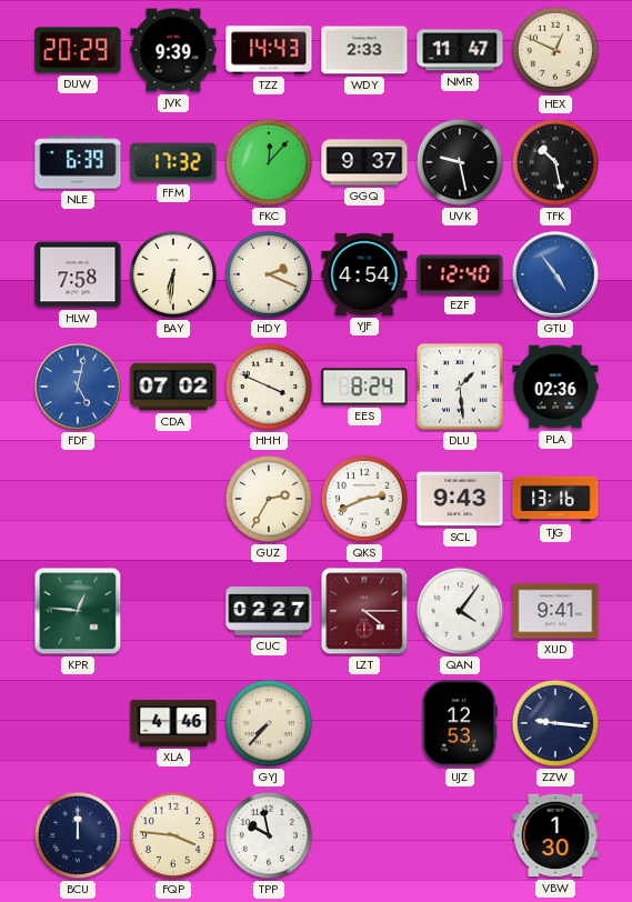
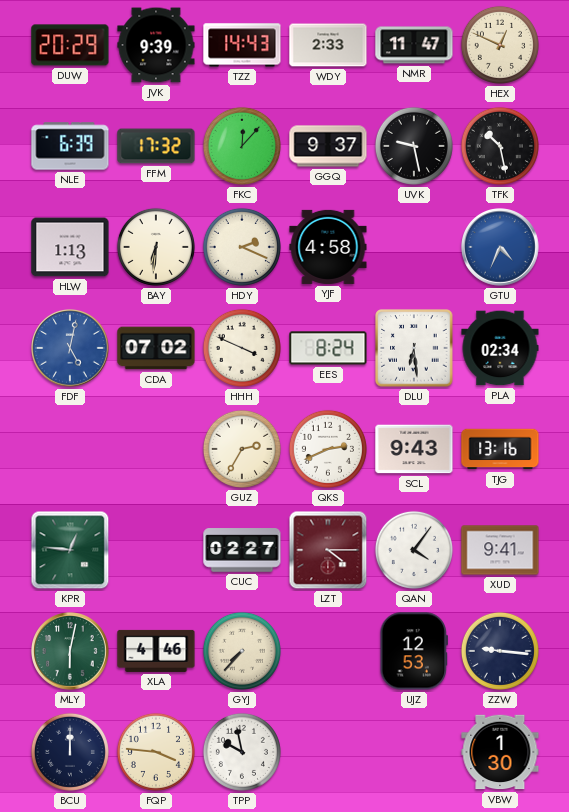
HLW: 7:58 -> 1:13 (70, 247)
YJF: 4:54 -> 4:58 (328, 247)
EZF: 12:40 -> none (460, 274)
GTU: 4:54 -> 4:34 (500, 247)
DLU: 1:29 -> 6:29 (414, 348)
PLA: 02:36 -> 02:34 (500, 348)
MLY: none -> 6:02 (70, 651)
